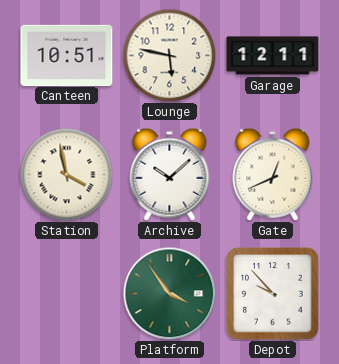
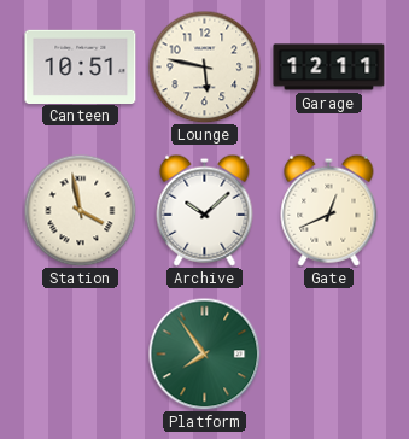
Platform: 3:54 -> 7:54 (204, 353)
Depot: 9:53 -> none (273, 294)
